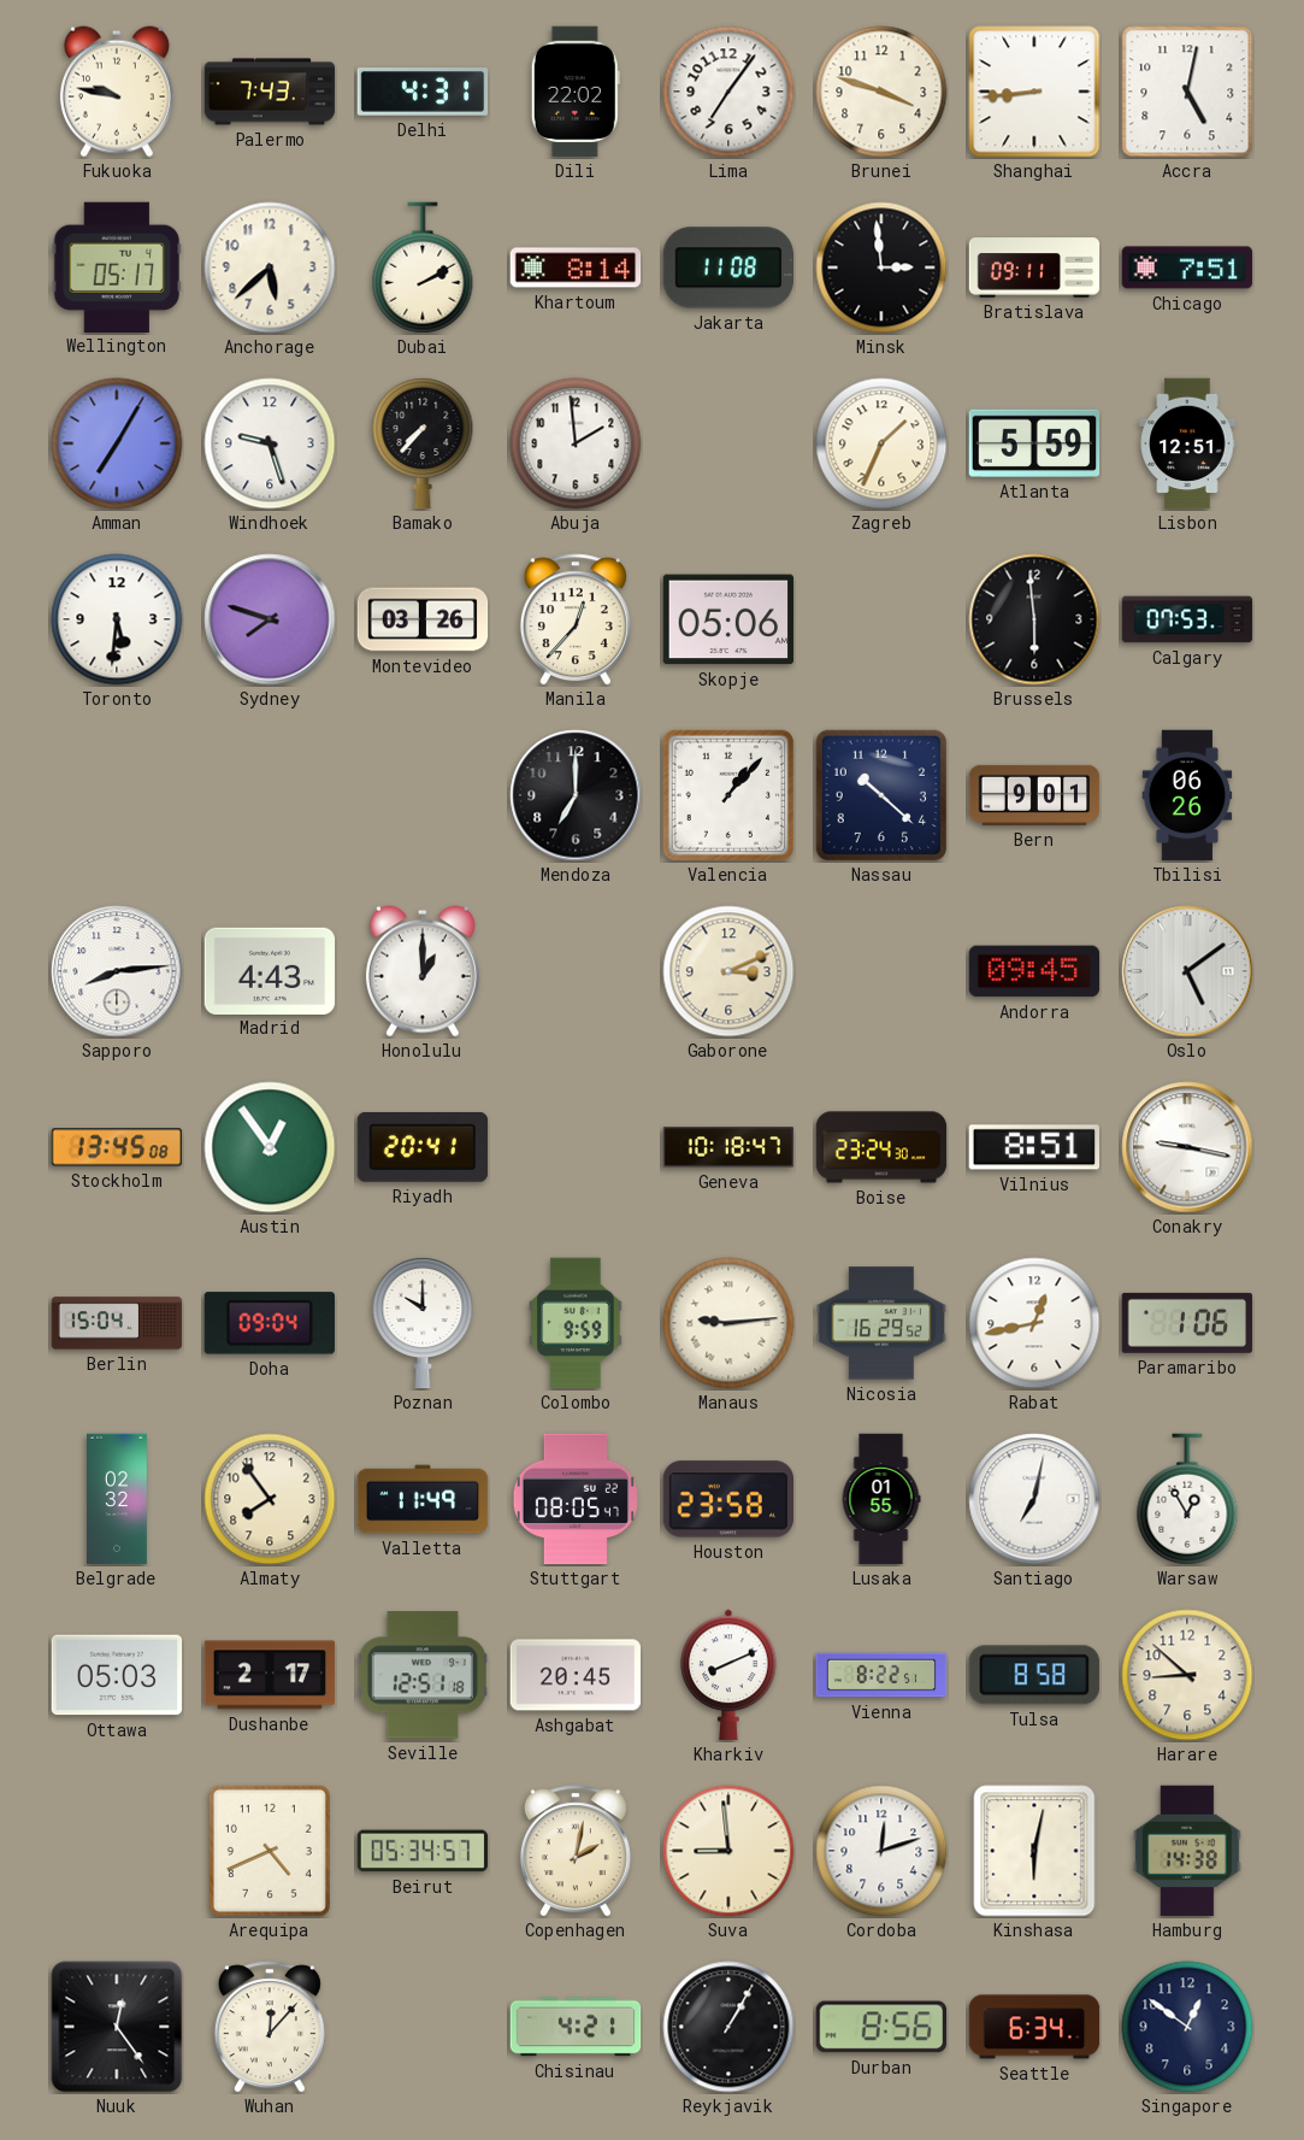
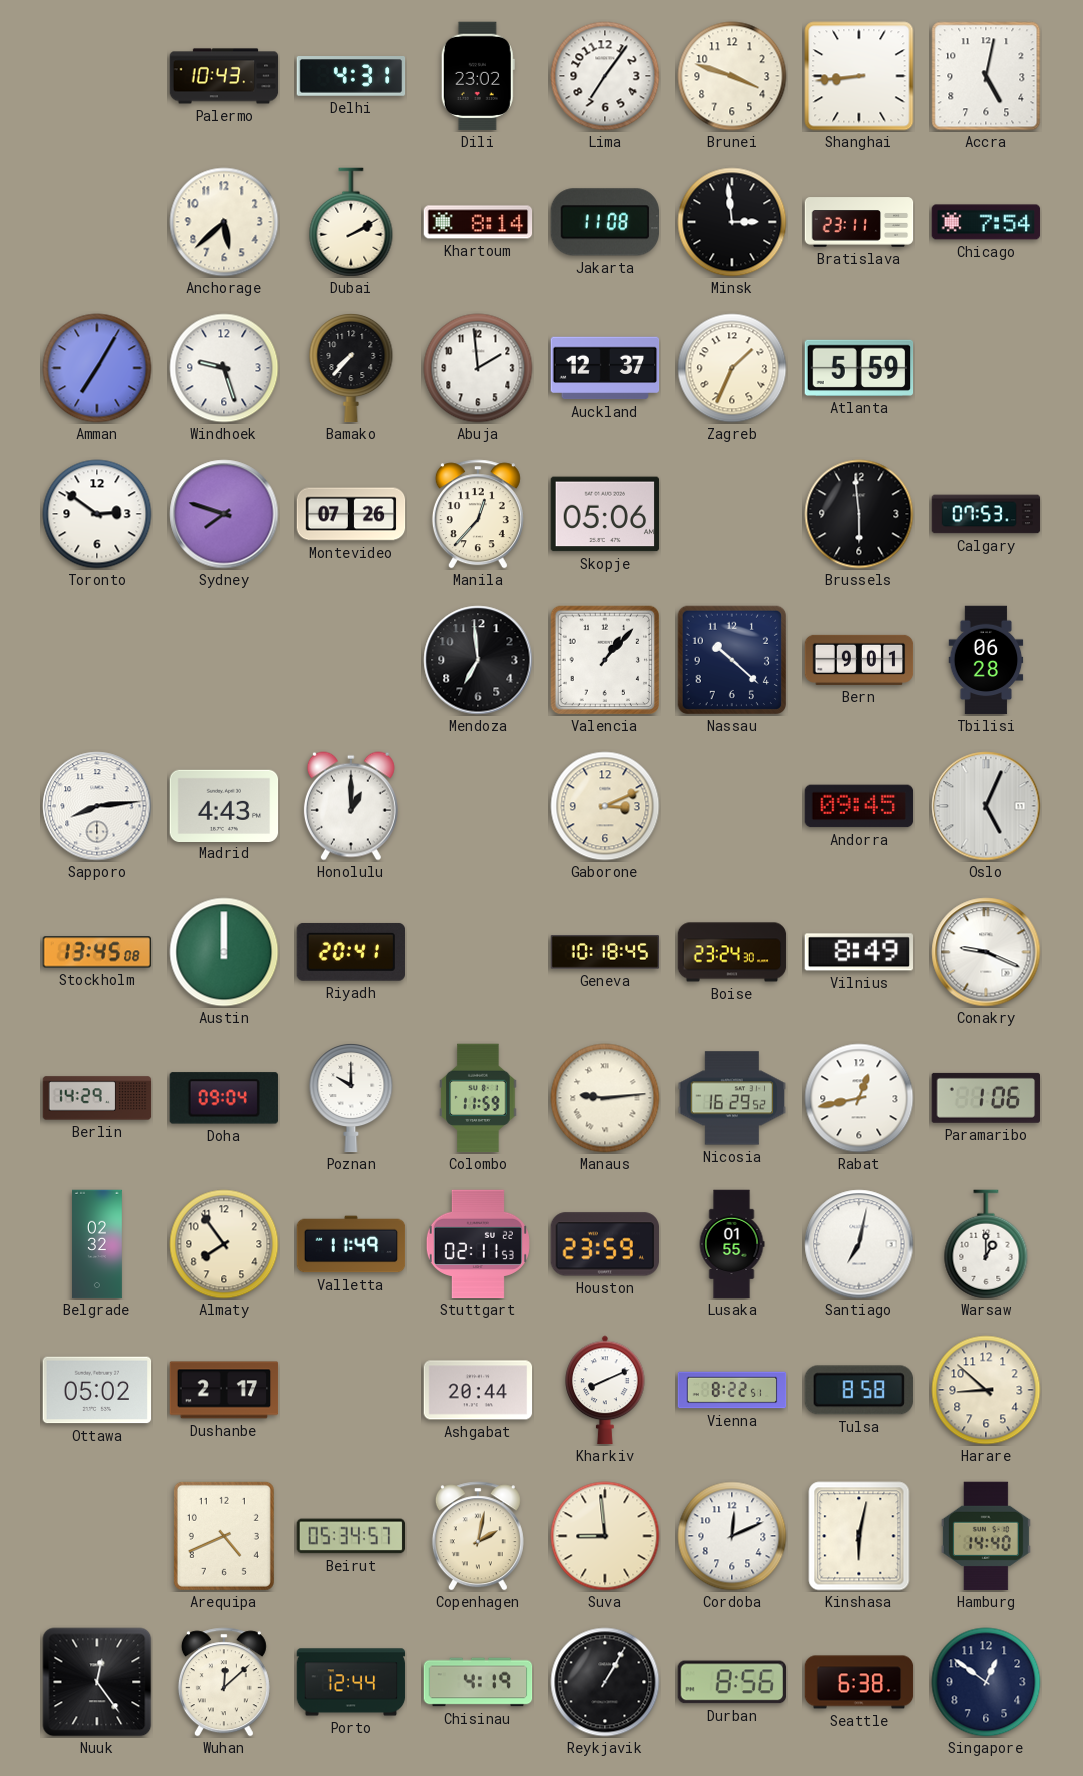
Fukuoka: 9:47 -> none (117, 92)
Palermo: 7:43 -> 10:43 (224, 76)
Dili: 22:02 -> 23:02 (478, 76)
Wellington: 05:17 -> none (116, 266)
Bratislava: 09:11 -> 23:11 (859, 222)
Chicago: 7:51 -> 7:54 (986, 222)
Auckland: none -> 12:37 (605, 368)
Lisbon: 12:51 -> none (1187, 443)
Toronto: 5:31 -> 2:51 (97, 514)
Montevideo: 03:26 -> 07:26 (351, 514)
Mendoza: 7:00 -> 6:59 (478, 660)
Tbilisi: 06:26 -> 06:28 (986, 660)
Oslo: 5:09 -> 5:04 (986, 806)
Austin: 12:54 -> 12:00 (224, 952)
Geneva: 10:18:47 -> 10:18:45 (605, 952)
Vilnius: 8:51 -> 8:49 (858, 952)
Conakry: 9:17 -> 9:19 (986, 952)
Berlin: 15:04 -> 14:29 (97, 1098)
Colombo: 9:59 -> 11:59 (478, 1098)
Stuttgart: 08:05 -> 02:11 (478, 1244)
Houston: 23:58 -> 23:59 (605, 1244)
Warsaw: 12:55 -> 1:00 (986, 1244)
Ottawa: 05:03 -> 05:02 (97, 1390)
Seville: 12:51 -> none (423, 1675)
Ashgabat: 20:45 -> 20:44 (478, 1390)
Cordoba: 12:12 -> 12:11 (732, 1536)
Hamburg: 14:38 -> 14:40 (986, 1536)
Wuhan: 12:07 -> 12:08 (224, 1682)
Porto: none -> 12:44 (351, 1682)
Chisinau: 4:21 -> 4:19 (478, 1682)
Seattle: 6:34 -> 6:38 (859, 1682)
